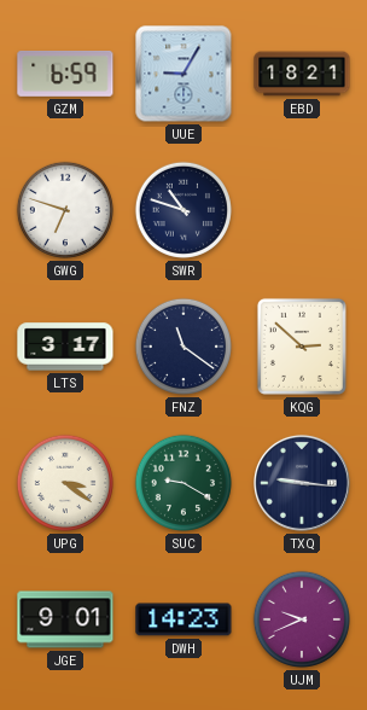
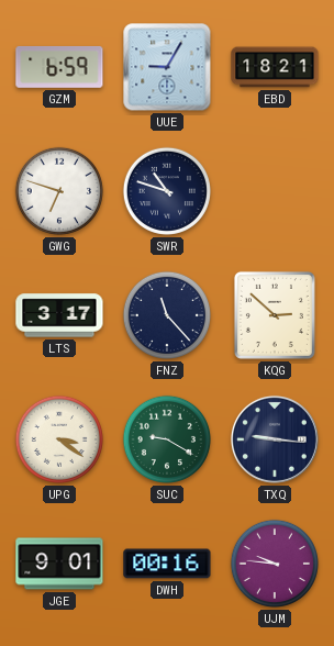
FNZ: 11:21 -> 11:23 (167, 315)
DWH: 14:23 -> 00:16 (167, 564)
UJM: 9:41 -> 9:46 (275, 564)
